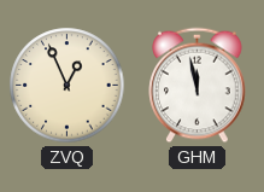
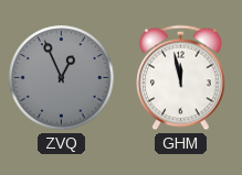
ZVQ dial: cream -> grey (62, 78)
